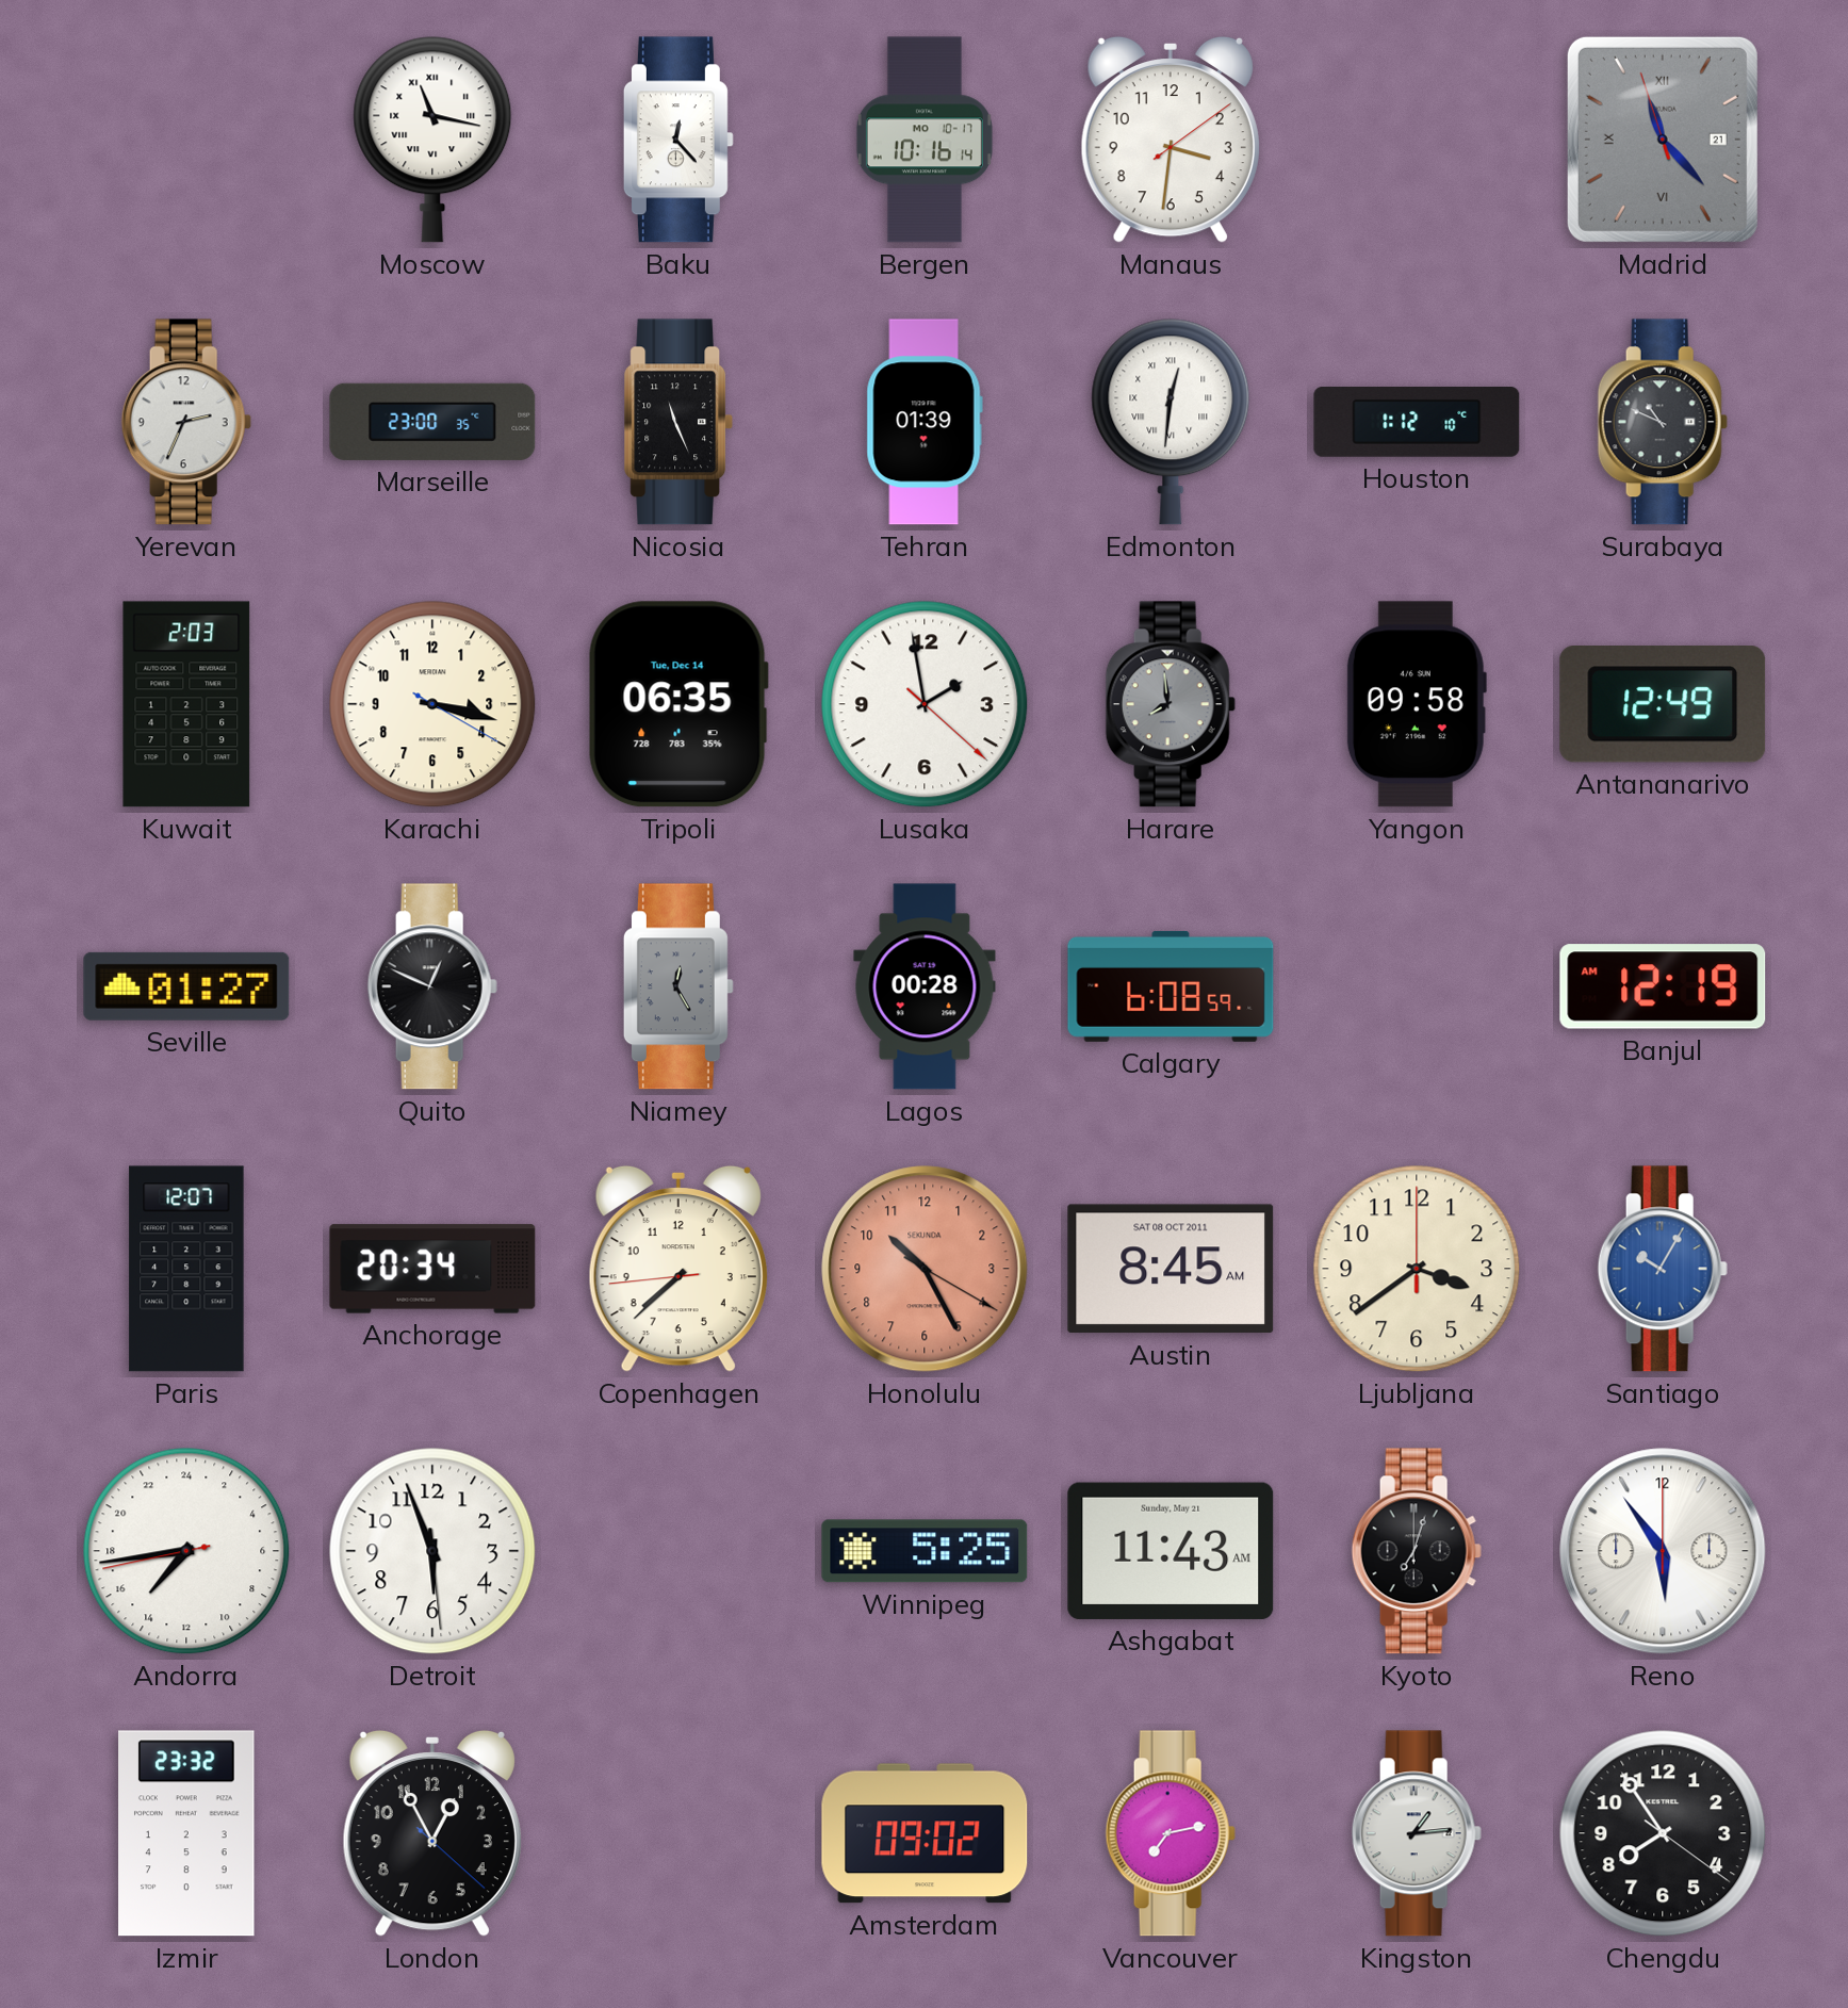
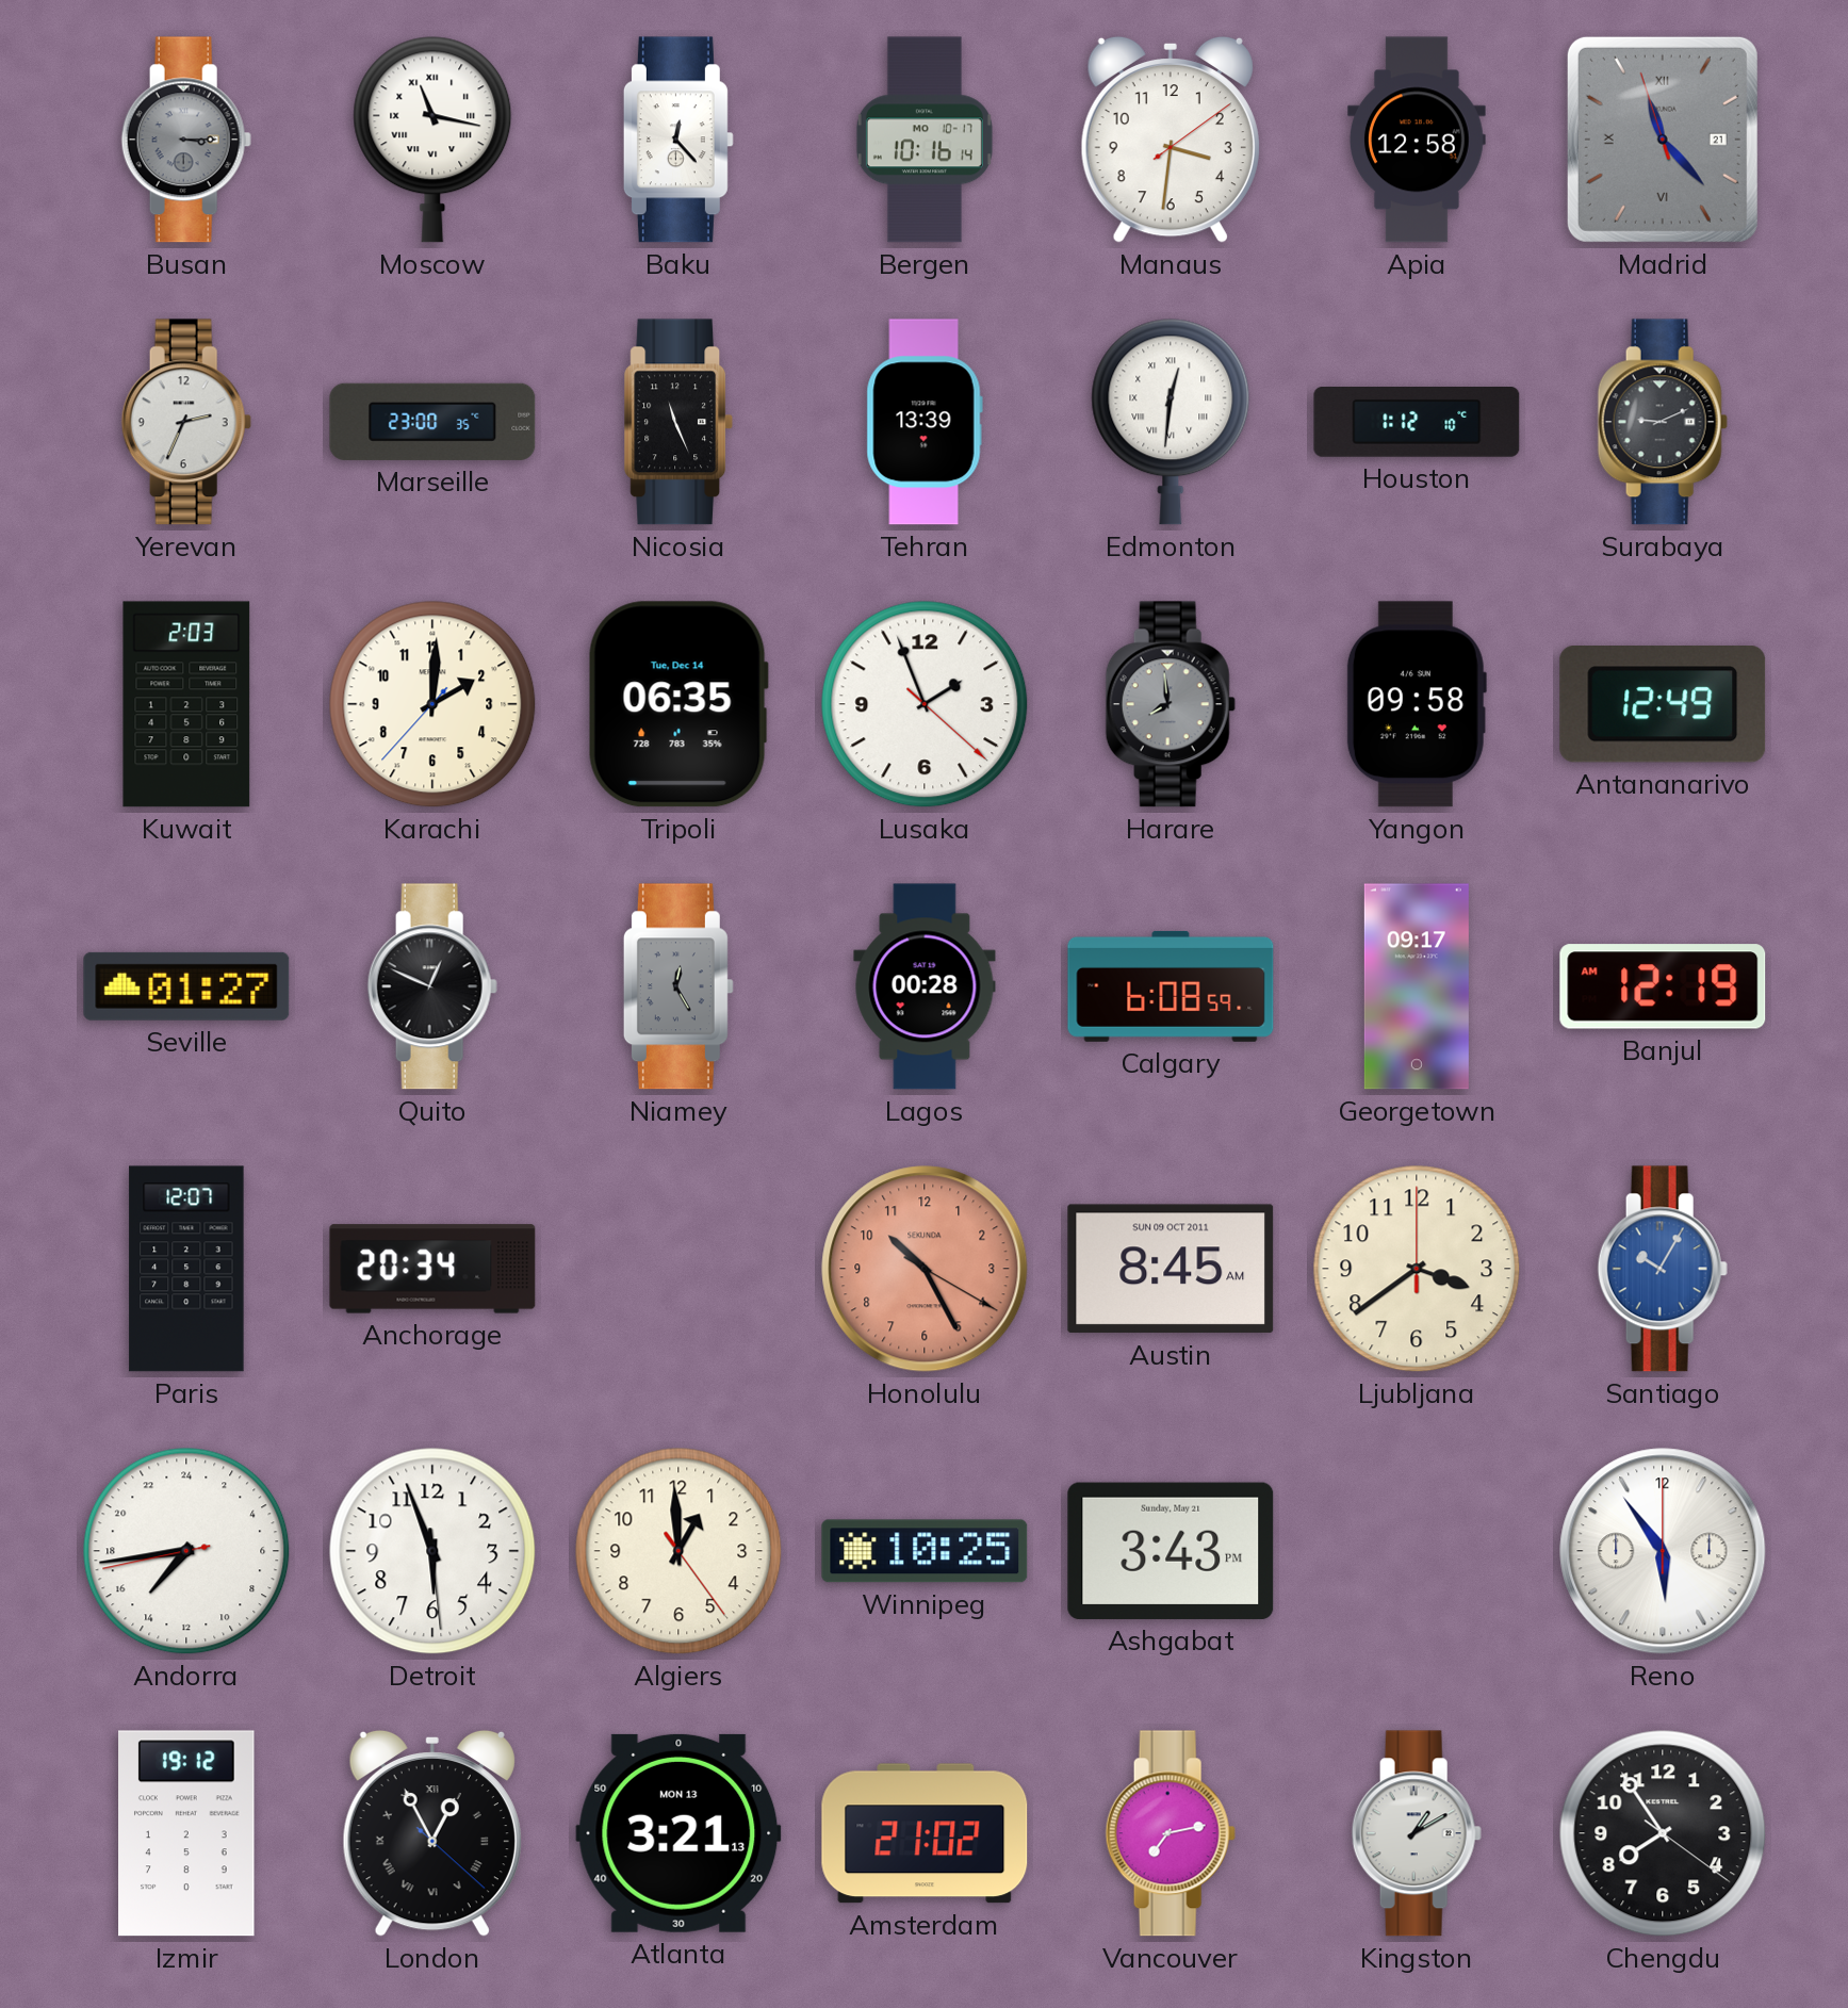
Busan: none -> 3:15 (186, 140)
Apia: none -> 12:58 (1417, 140)
Tehran: 01:39 -> 13:39 (925, 422)
Surabaya: 10:49 -> 9:11 (1663, 422)
Karachi: 3:17 -> 2:00 (432, 704)
Lusaka: 1:58 -> 1:56 (925, 704)
Georgetown: none -> 09:17 (1417, 986)
Copenhagen: 7:37 -> none (678, 1269)
Austin date: SAT 08 OCT 2011 -> SUN 09 OCT 2011 (1171, 1269)
Algiers: none -> 12:59 (678, 1551)
Winnipeg: 5:25 -> 10:25 (925, 1551)
Ashgabat: 11:43 -> 3:43 (1171, 1551)
Kyoto: 7:03 -> none (1417, 1551)
Izmir: 23:32 -> 19:12 (186, 1833)
London numerals: Arabic -> Roman (432, 1833)
Atlanta: none -> 3:21 (678, 1833)
Amsterdam: 09:02 -> 21:02 (925, 1833)
Kingston: 1:14 -> 1:10 (1417, 1833)
